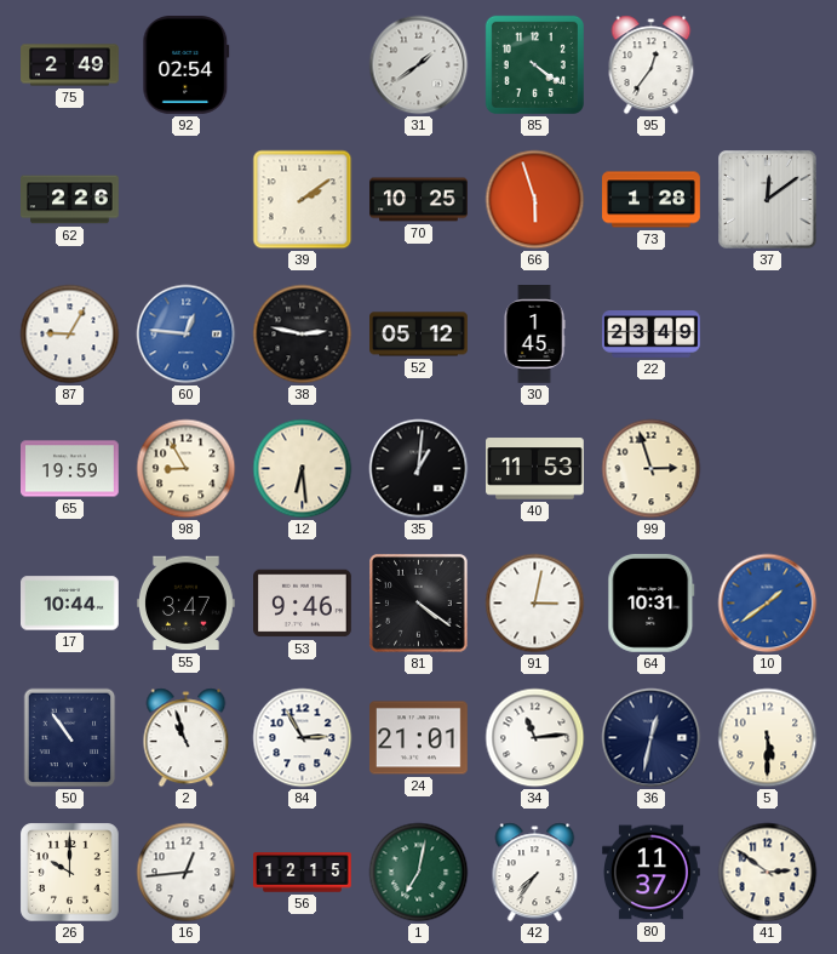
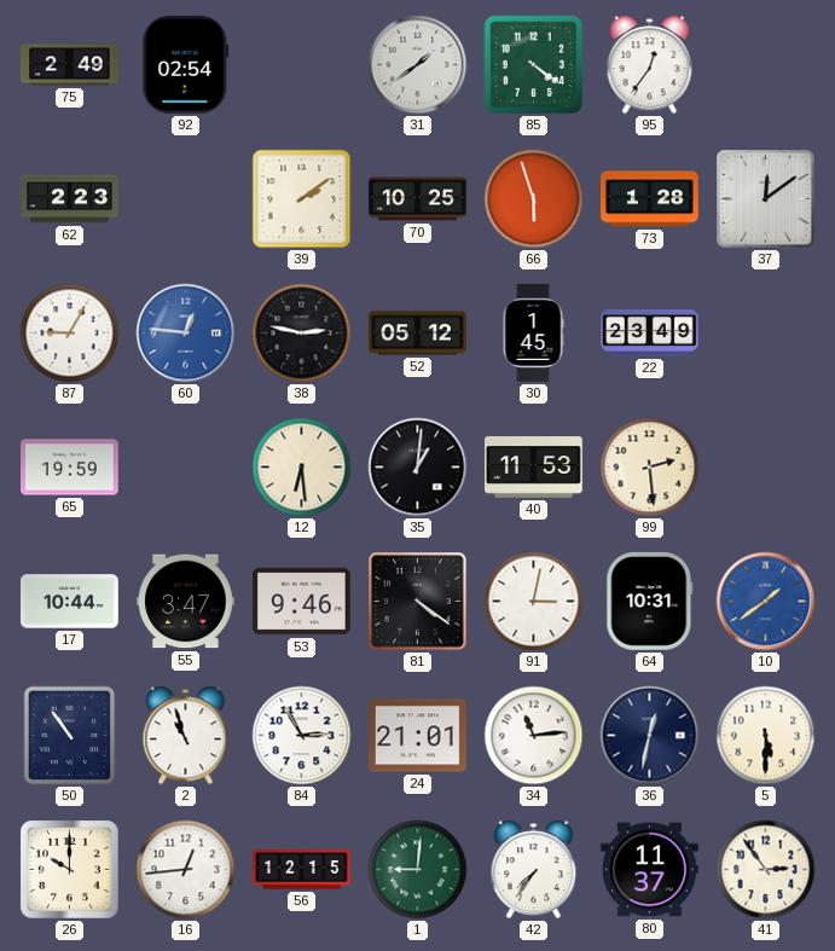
62: 2:26 -> 2:23 (70, 199)
98: 8:55 -> none (187, 469)
99: 2:57 -> 2:29 (650, 468)
1: 7:02 -> 9:01 (418, 870)
41: 2:51 -> 2:54 (766, 870)
